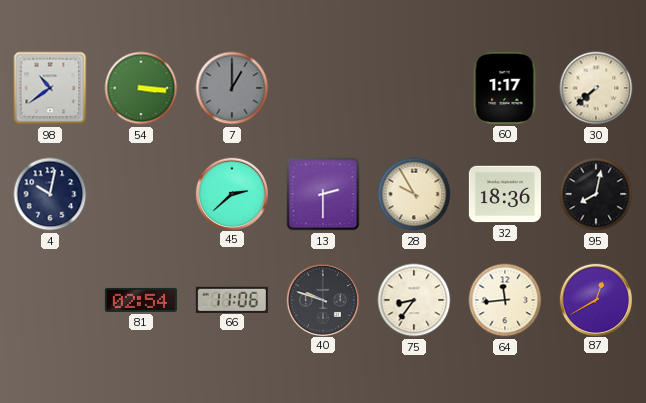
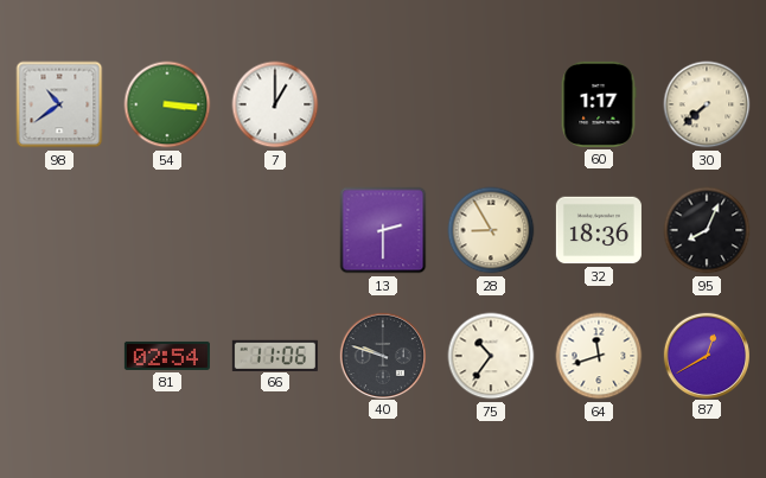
7 dial: grey -> white (275, 104)
4: 10:02 -> none (50, 194)
45: 2:38 -> none (231, 193)
28: 9:55 -> 8:55 (491, 230)
95: 8:02 -> 8:04 (707, 230)
75: 8:36 -> 10:36 (491, 356)
64: 11:44 -> 11:42 (599, 356)
